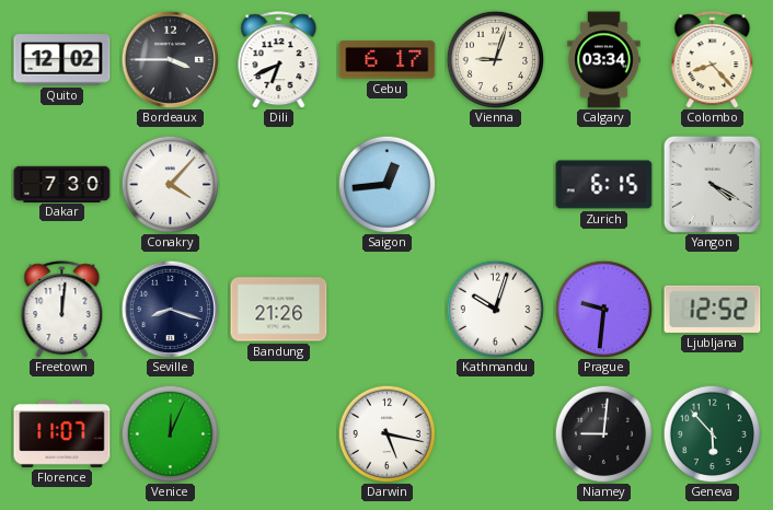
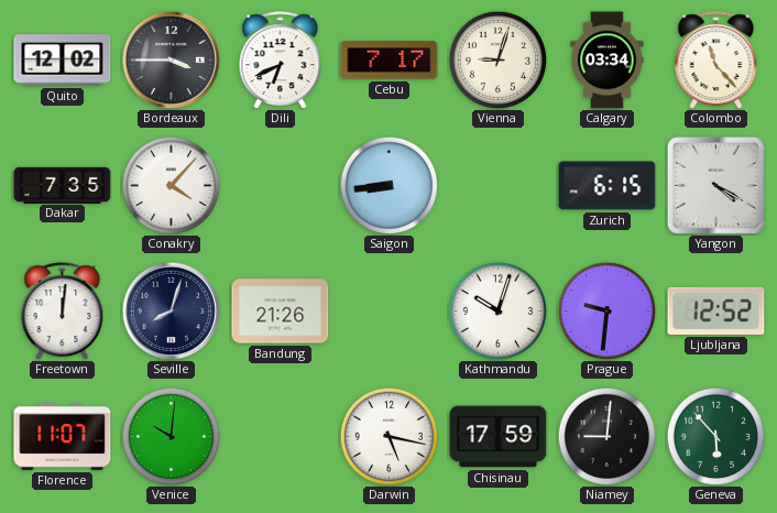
Cebu: 6:17 -> 7:17 (390, 61)
Colombo: 8:23 -> 11:23 (716, 61)
Dakar: 7:30 -> 7:35 (63, 185)
Saigon: 12:44 -> 8:44 (388, 185)
Seville: 8:18 -> 8:03 (171, 310)
Venice: 12:04 -> 10:01 (171, 436)
Chisinau: none -> 17:59 (499, 437)
